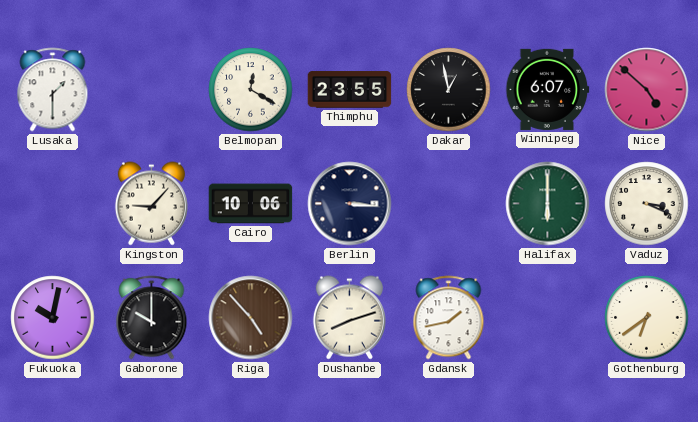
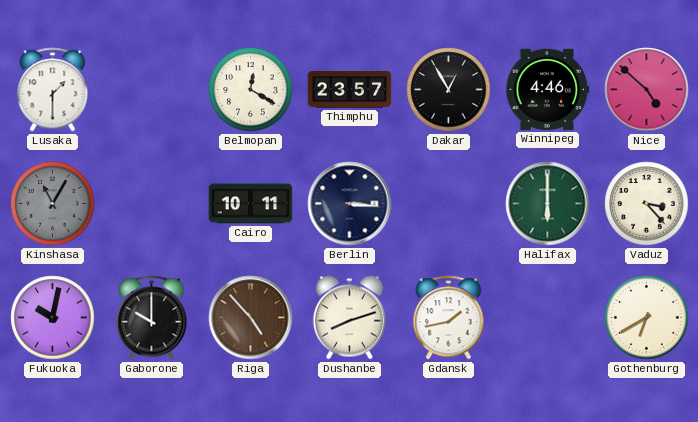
Thimphu: 23:55 -> 23:57 (350, 90)
Dakar: 12:58 -> 12:55 (449, 90)
Winnipeg: 6:07 -> 4:46 (548, 89)
Kinshasa: none -> 11:05 (53, 204)
Kingston: 9:07 -> none (151, 204)
Cairo: 10:06 -> 10:11 (251, 204)
Vaduz: 3:19 -> 3:23 (647, 204)
Gothenburg: 6:39 -> 6:40 (647, 318)
